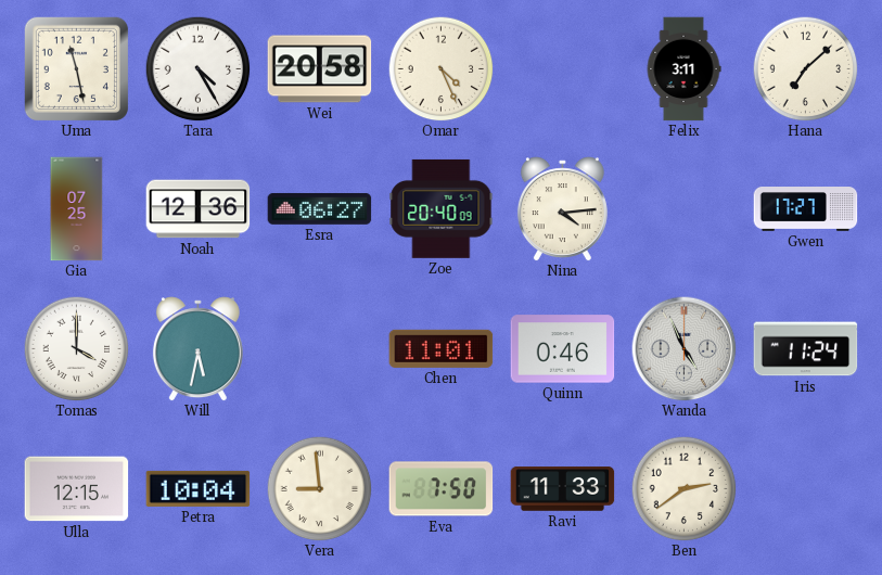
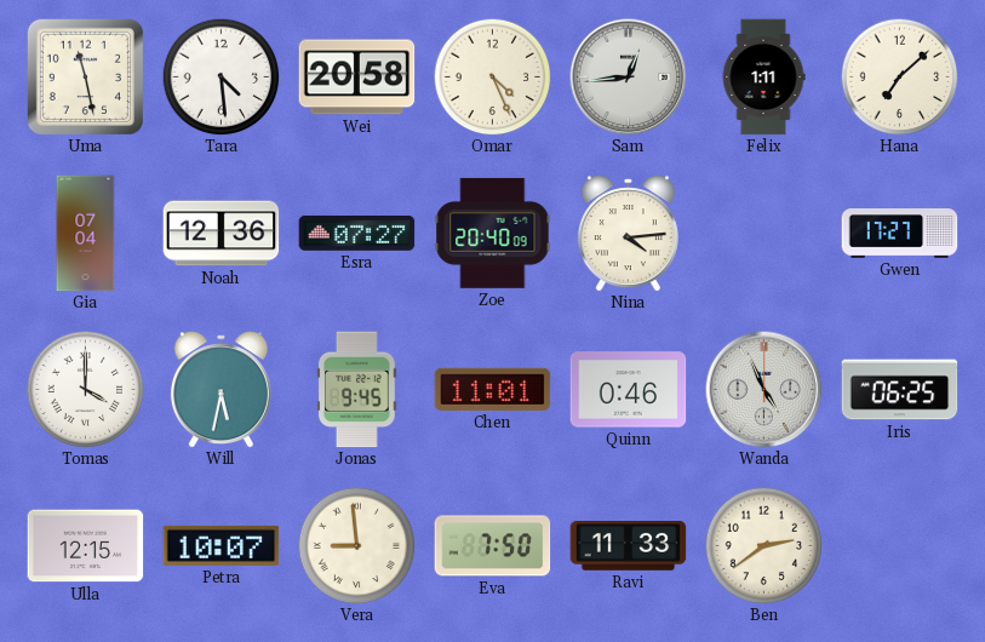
Tara: 4:25 -> 4:29 (221, 76)
Sam: none -> 12:44 (629, 78)
Felix: 3:11 -> 1:11 (763, 78)
Gia: 07:25 -> 07:04 (86, 234)
Esra: 06:27 -> 07:27 (357, 233)
Jonas: none -> 9:45 (357, 390)
Iris: 11:24 -> 06:25 (900, 390)
Petra: 10:04 -> 10:07 (222, 545)
